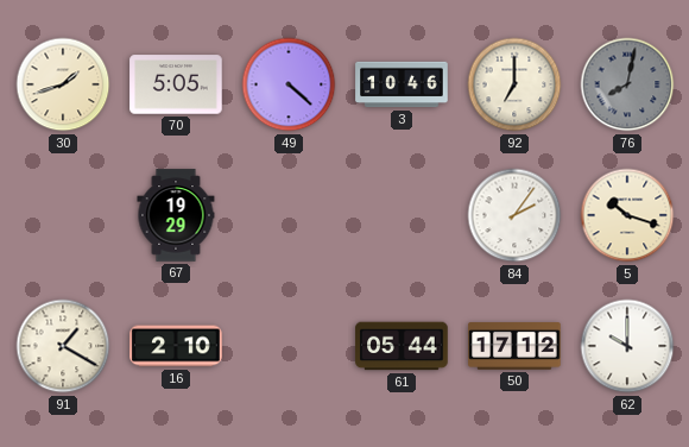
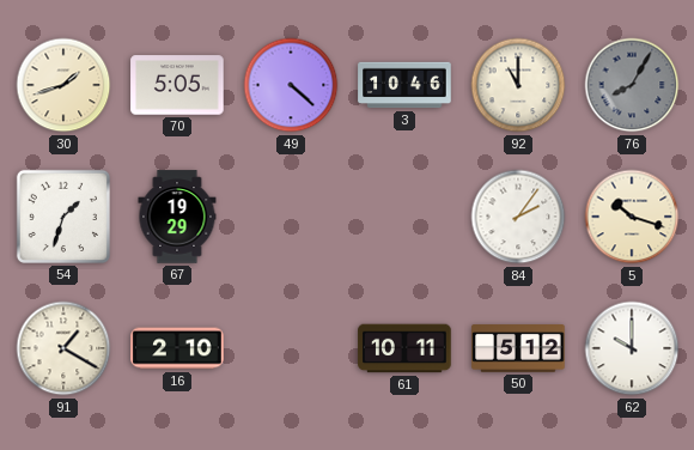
92: 7:00 -> 11:00 (518, 85)
76: 8:02 -> 8:05 (632, 85)
54: none -> 1:33 (63, 217)
61: 05:44 -> 10:11 (404, 348)
50: 17:12 -> 5:12 (518, 348)
